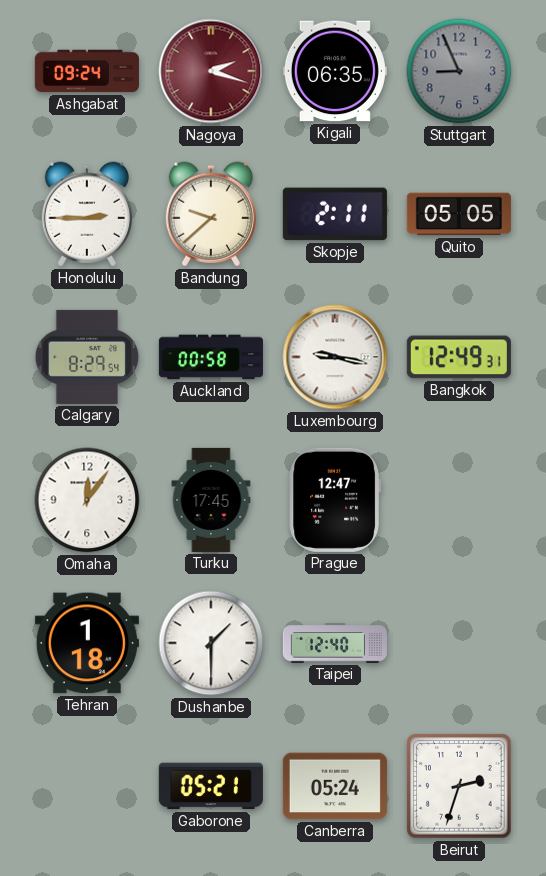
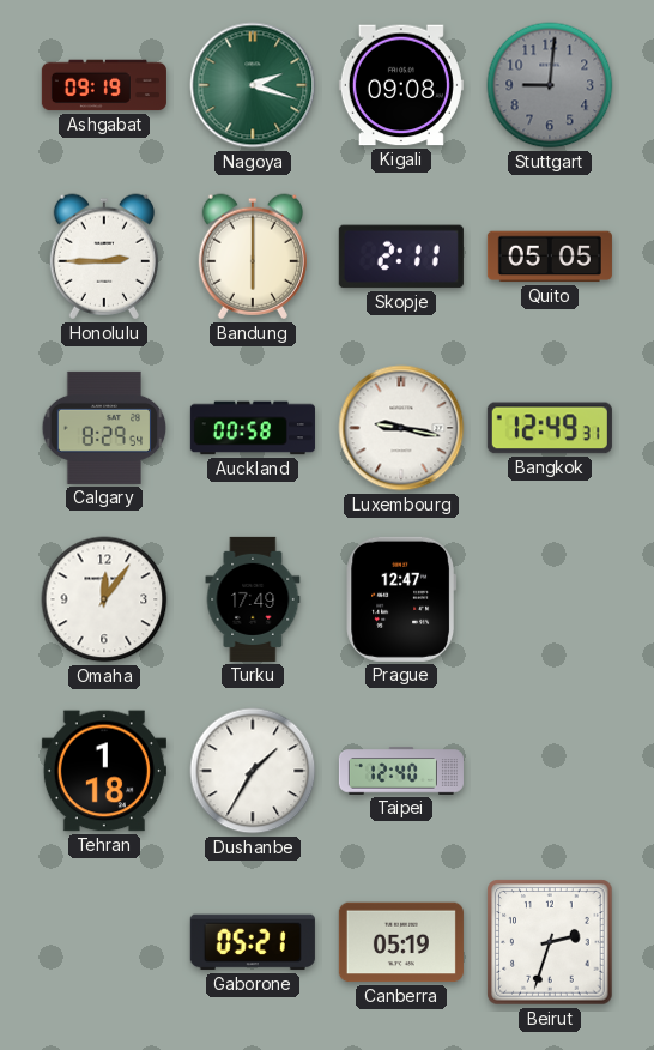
Ashgabat: 09:24 -> 09:19 (104, 85)
Nagoya dial: burgundy -> green (253, 85)
Kigali: 06:35 -> 09:08 (401, 85)
Stuttgart: 8:56 -> 9:01 (550, 85)
Bandung: 9:38 -> 6:00 (253, 257)
Turku: 17:45 -> 17:49 (253, 599)
Dushanbe: 1:30 -> 1:35 (253, 771)
Canberra: 05:24 -> 05:19 (401, 942)
